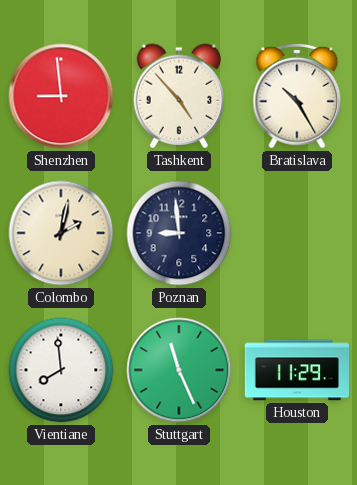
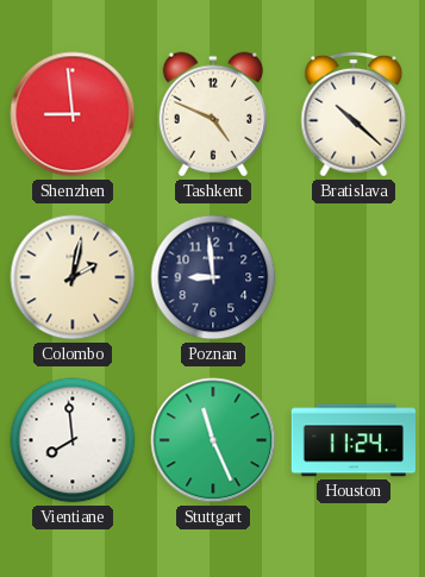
Tashkent: 4:53 -> 4:49 (212, 114)
Bratislava: 10:25 -> 10:22 (354, 114)
Houston: 11:29 -> 11:24 (352, 440)
